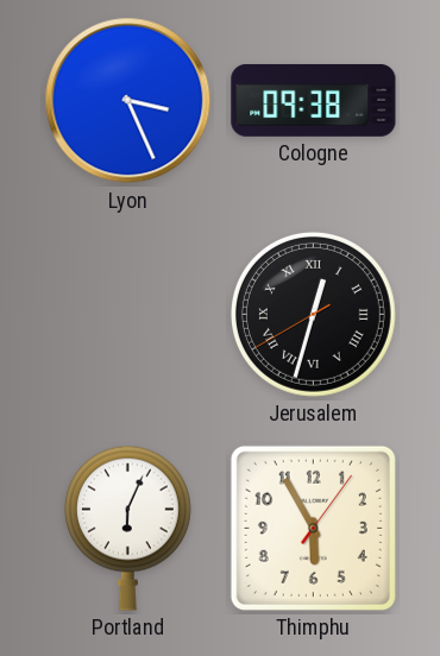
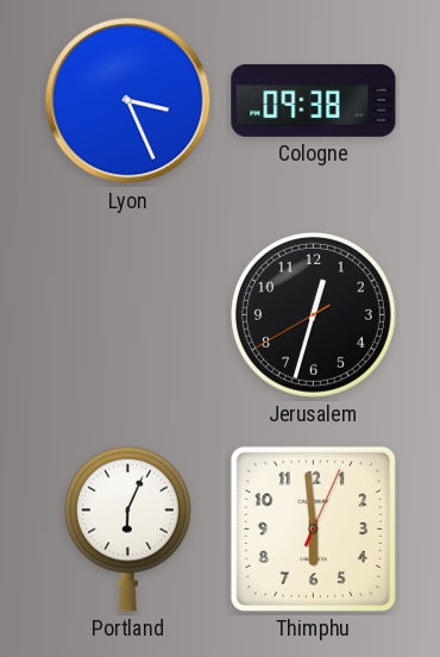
Jerusalem numerals: Roman -> Arabic (313, 314)
Thimphu: 5:55 -> 5:59 (313, 528)
